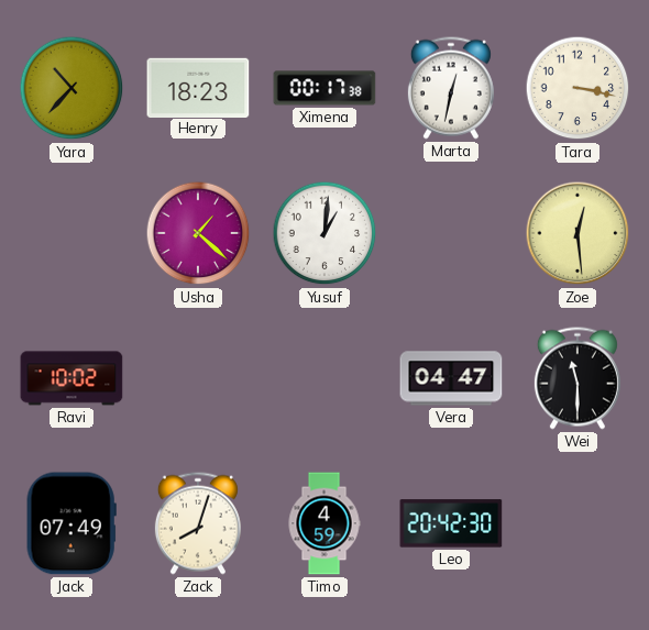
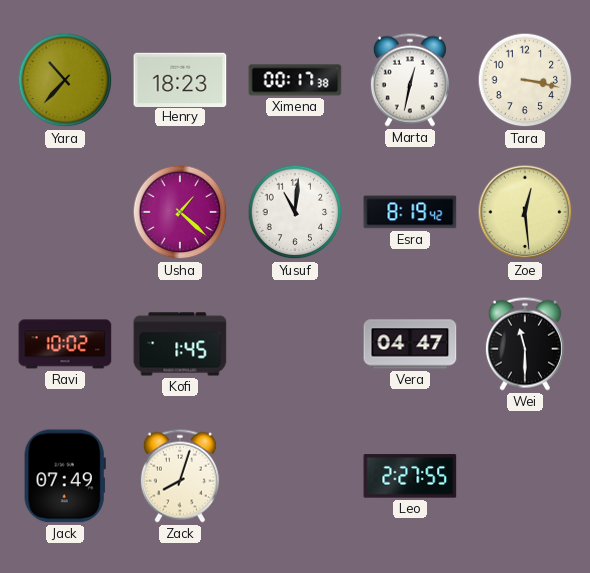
Yusuf: 1:01 -> 11:01 (295, 212)
Esra: none -> 8:19 (410, 212)
Kofi: none -> 1:45 (180, 344)
Timo: 4:59 -> none (324, 523)
Leo: 20:42 -> 2:27 (410, 476)
